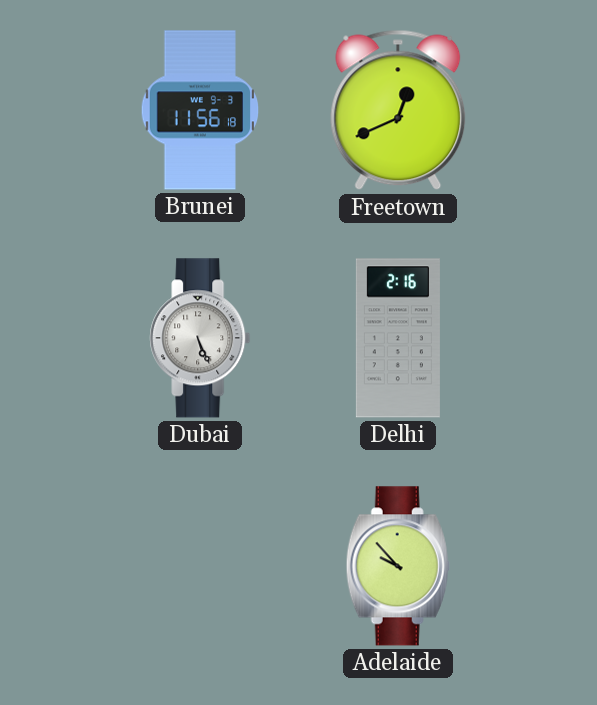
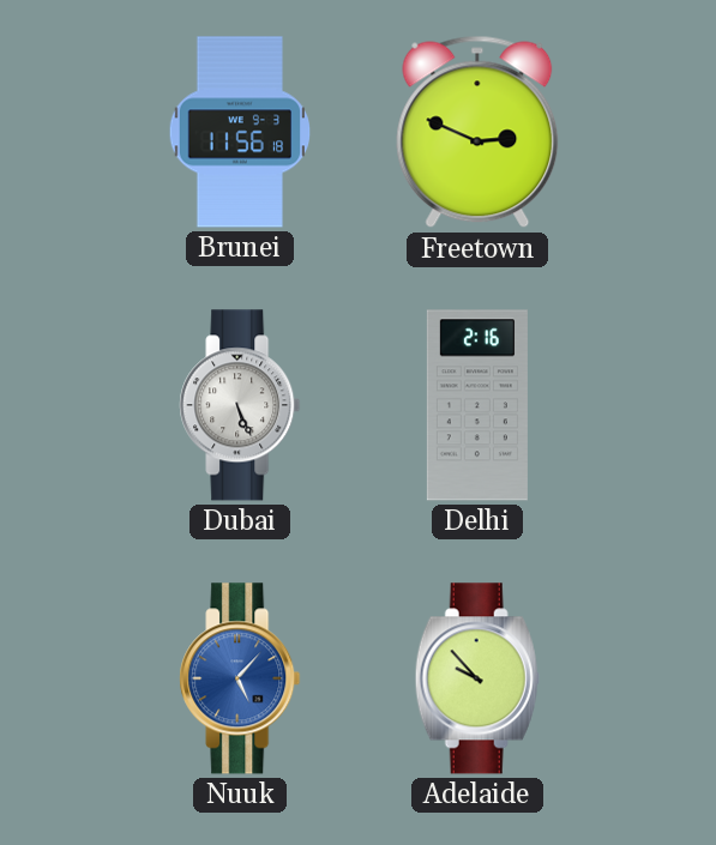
Freetown: 12:41 -> 2:49 (477, 132)
Nuuk: none -> 5:07 (240, 678)
